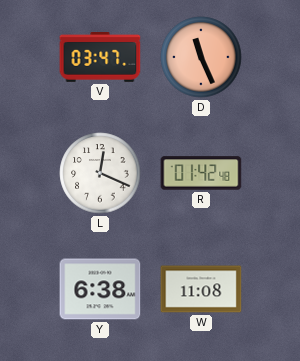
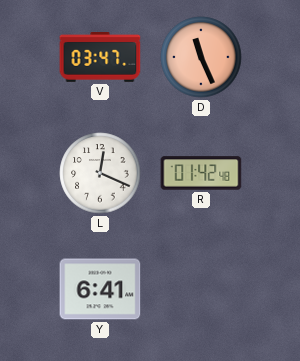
Y: 6:38 -> 6:41 (100, 289)
W: 11:08 -> none (201, 289)
